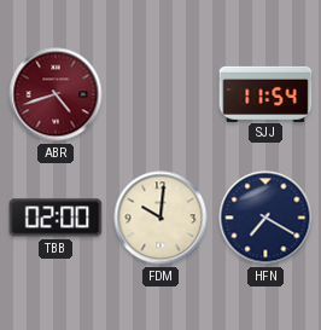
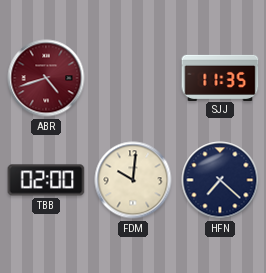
SJJ: 11:54 -> 11:35 (220, 77)
HFN: 7:20 -> 7:22 (220, 180)
